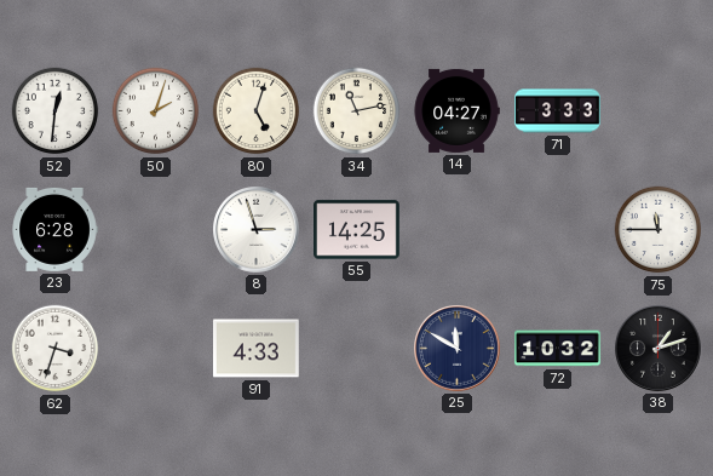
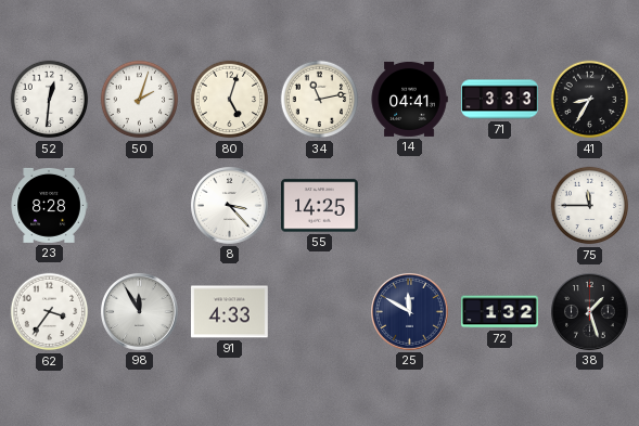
14: 04:27 -> 04:41 (409, 99)
41: none -> 8:35 (590, 100)
23: 6:28 -> 8:28 (49, 205)
8: 2:57 -> 3:23 (230, 206)
62: 3:33 -> 3:36 (50, 312)
98: none -> 11:55 (140, 312)
72: 10:32 -> 1:32 (500, 312)
38: 1:12 -> 1:27 (590, 312)
